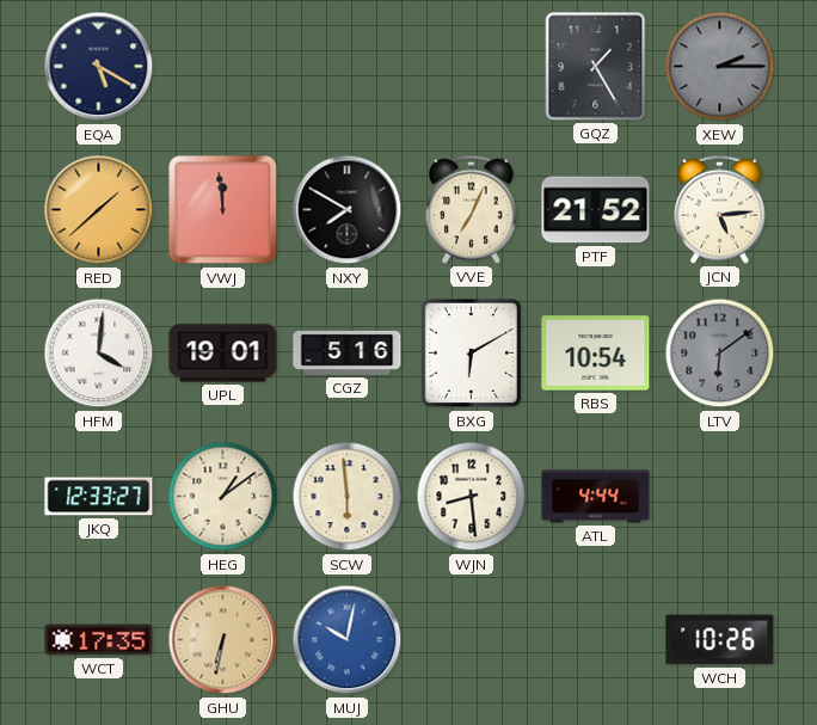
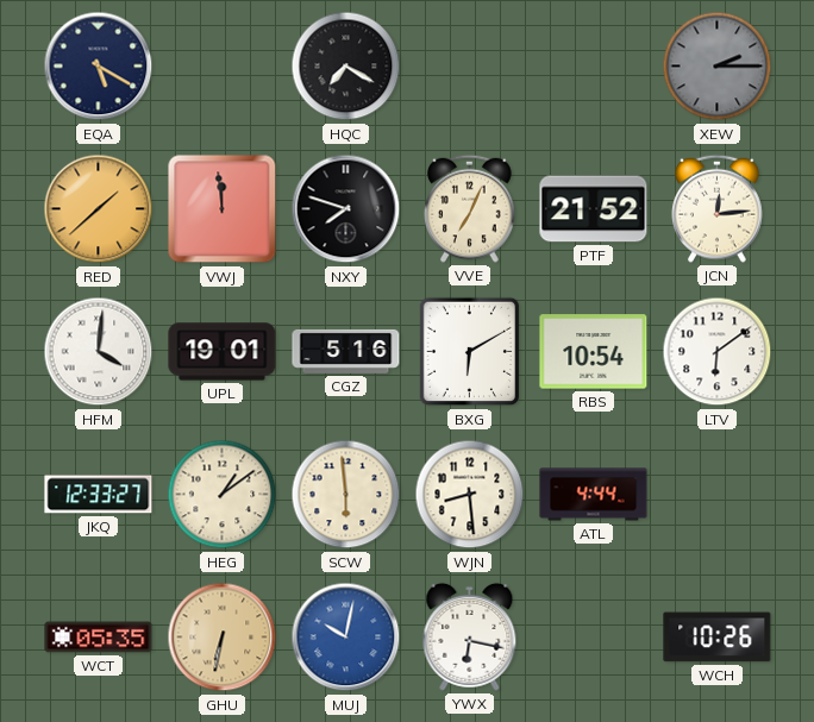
HQC: none -> 7:20 (346, 67)
GQZ: 1:25 -> none (596, 67)
NXY: 7:50 -> 7:48 (346, 209)
JCN: 5:14 -> 12:14 (718, 208)
LTV dial: grey -> white (718, 352)
WCT: 17:35 -> 05:35 (99, 638)
YWX: none -> 6:17 (470, 636)
